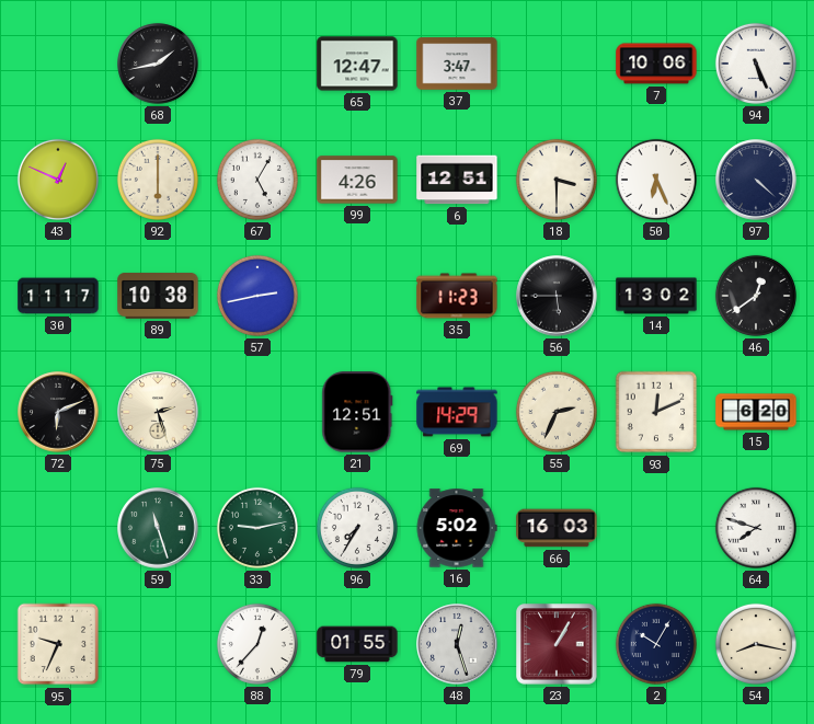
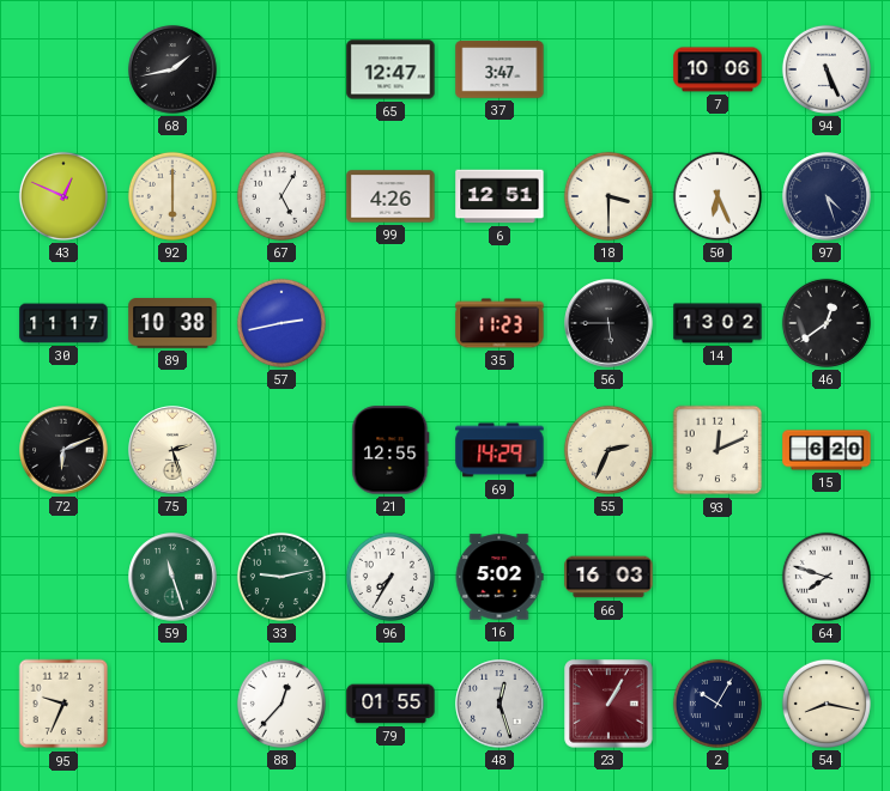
97: 4:22 -> 4:27 (827, 196)
21: 12:51 -> 12:55 (390, 450)
